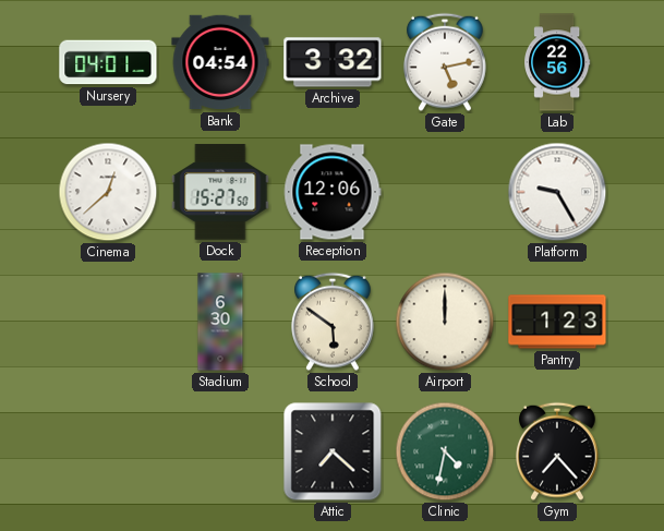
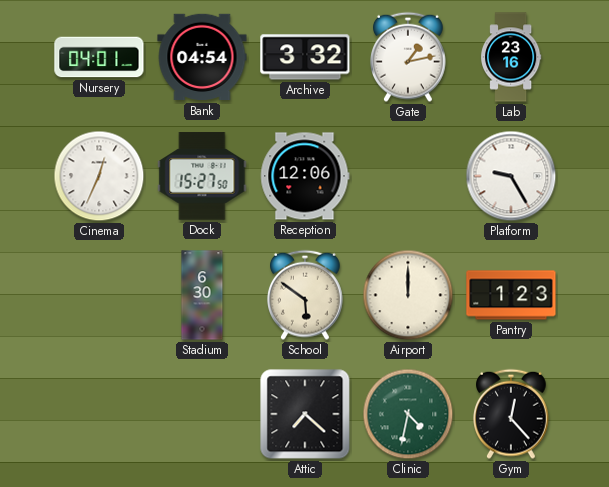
Gate: 5:13 -> 1:13 (409, 57)
Lab: 22:56 -> 23:16 (511, 57)
Cinema: 12:38 -> 12:34 (99, 176)
Gym: 7:23 -> 12:23 (512, 414)
